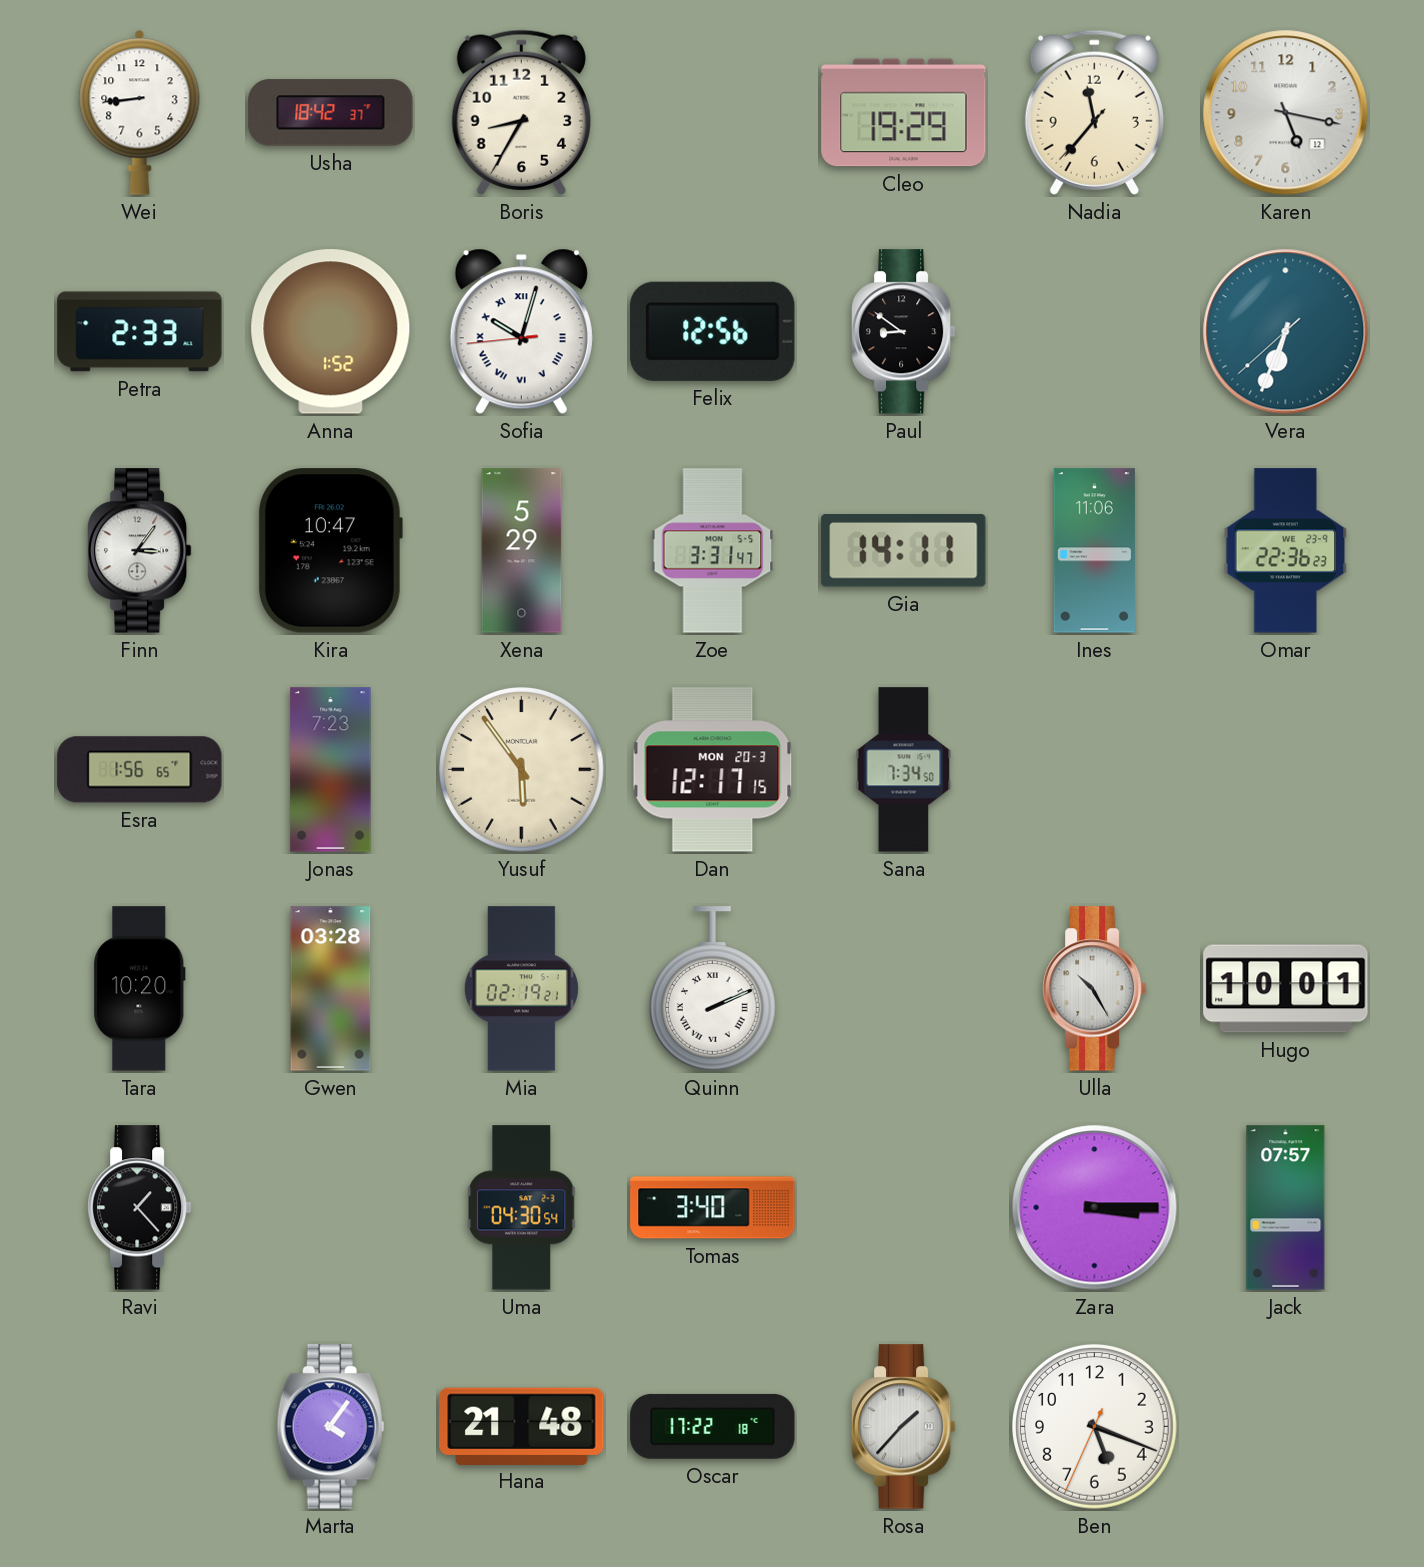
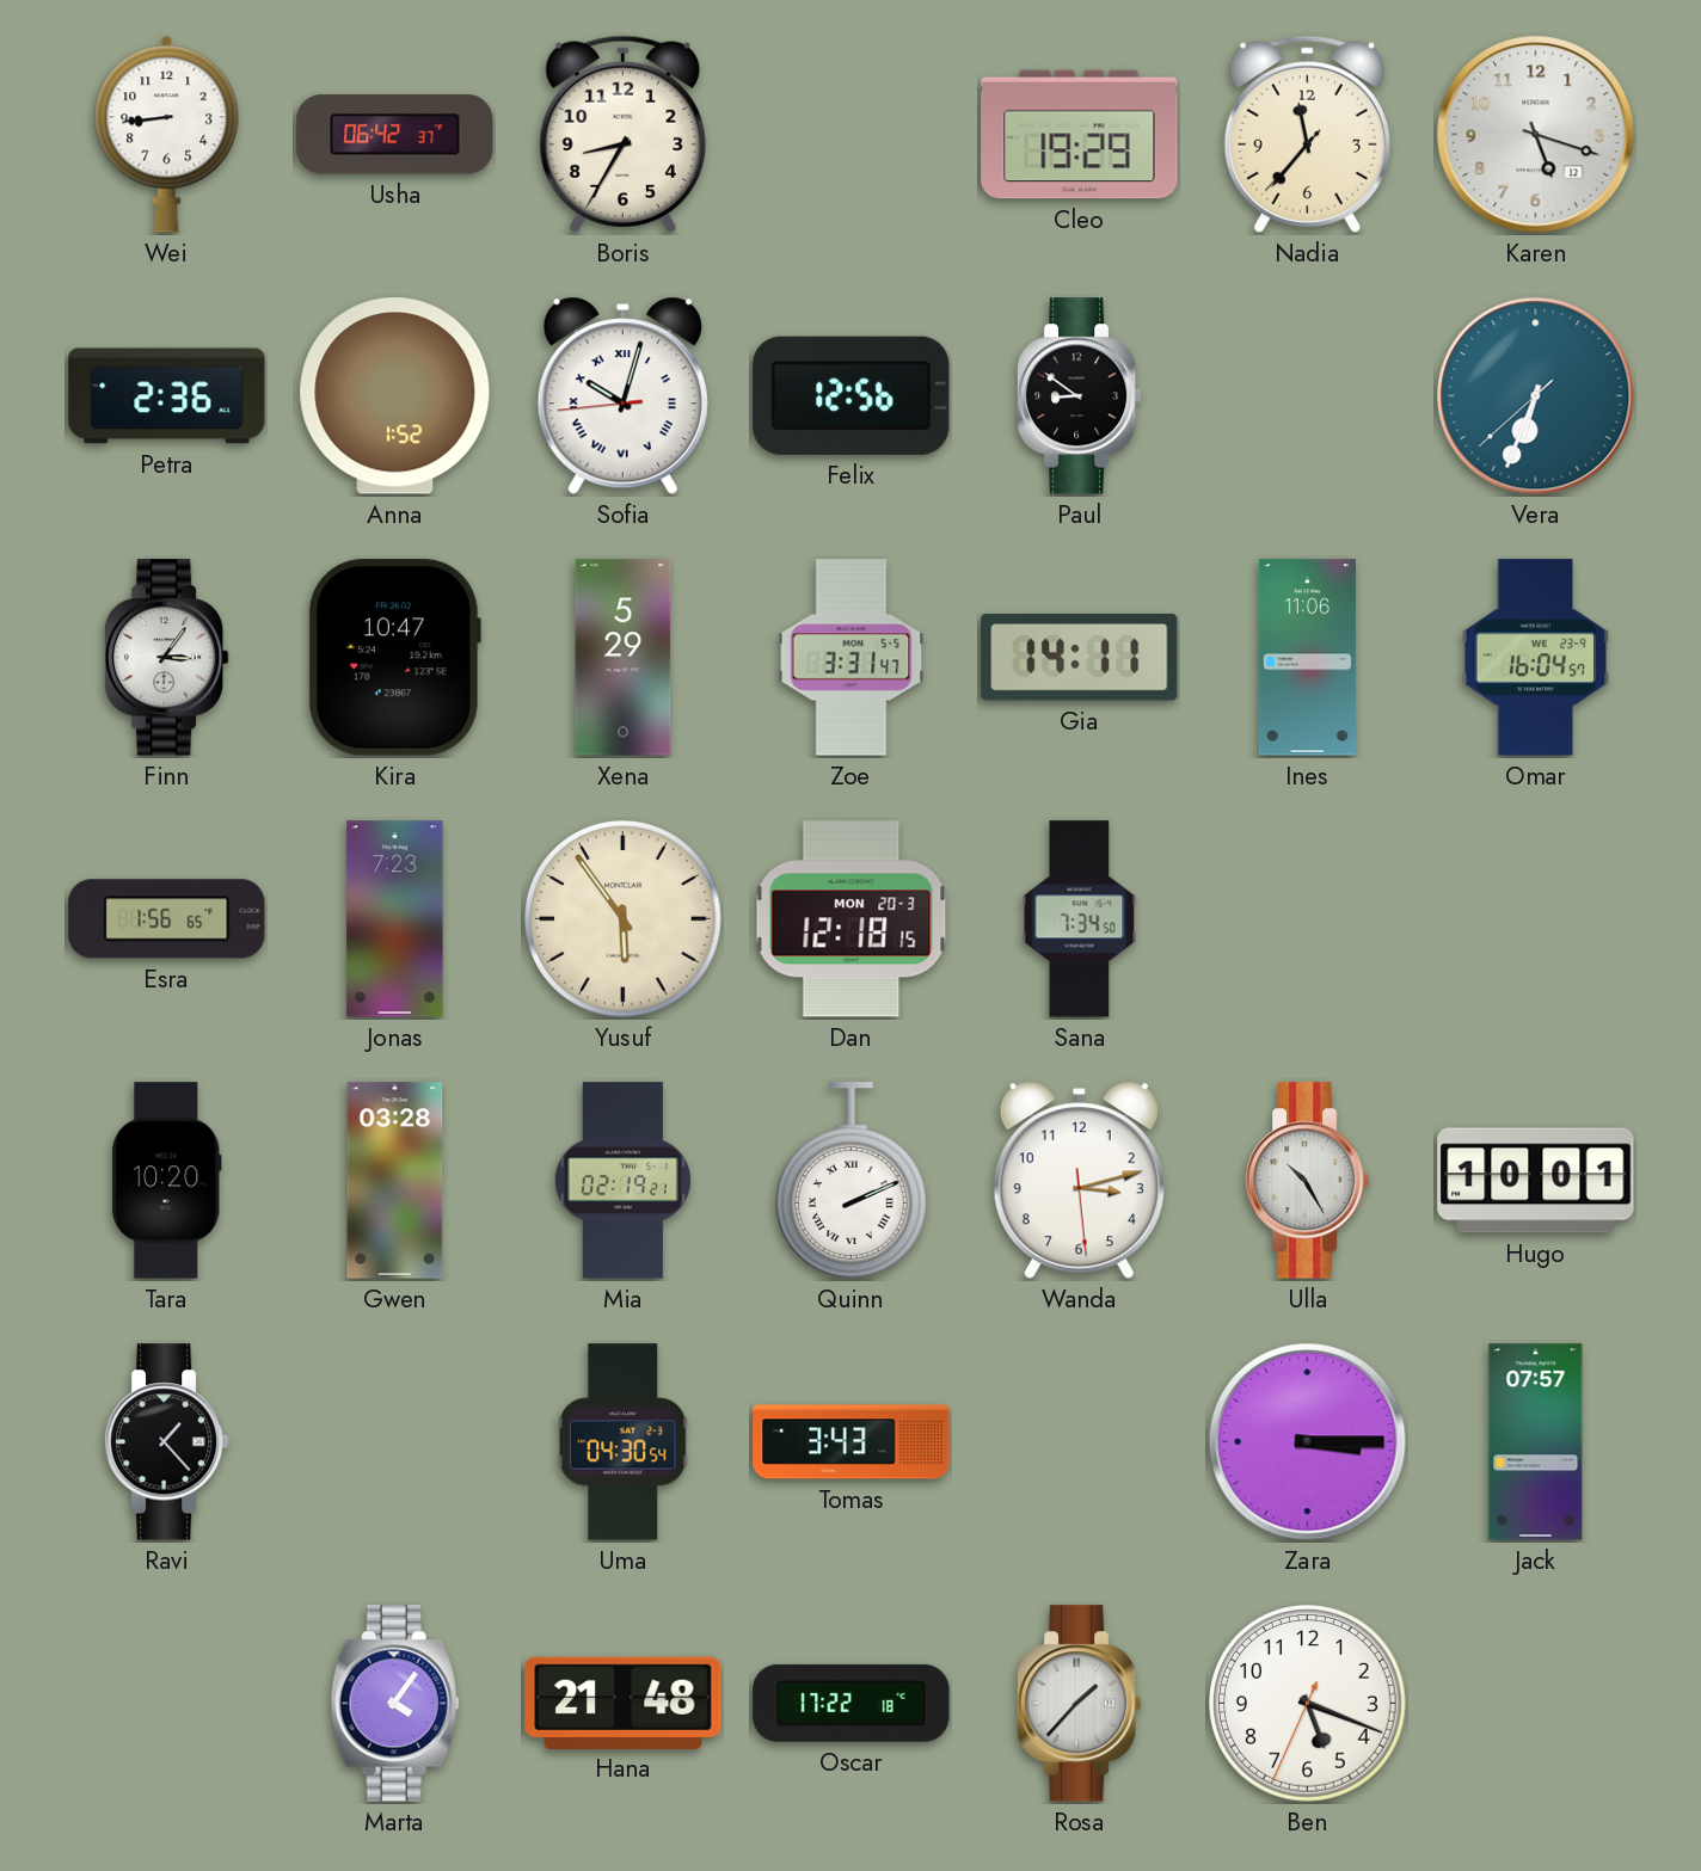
Usha: 18:42 -> 06:42 (395, 135)
Karen: 5:17 -> 5:18 (1536, 135)
Petra: 2:33 -> 2:36 (167, 396)
Omar: 22:36 -> 16:04 (1536, 658)
Dan: 12:17 -> 12:18 (852, 919)
Wanda: none -> 3:12 (1079, 1181)
Tomas: 3:40 -> 3:43 (852, 1442)
